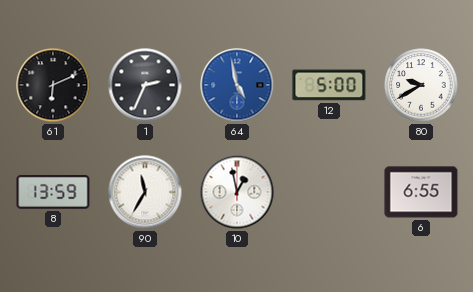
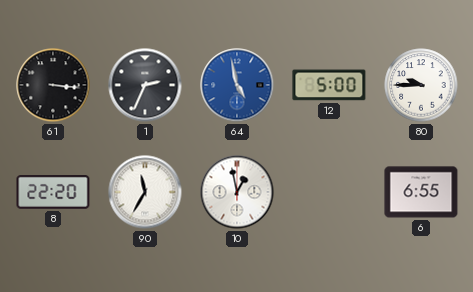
61: 6:11 -> 3:16 (53, 85)
80: 9:40 -> 9:45 (421, 85)
8: 13:59 -> 22:20 (53, 193)
